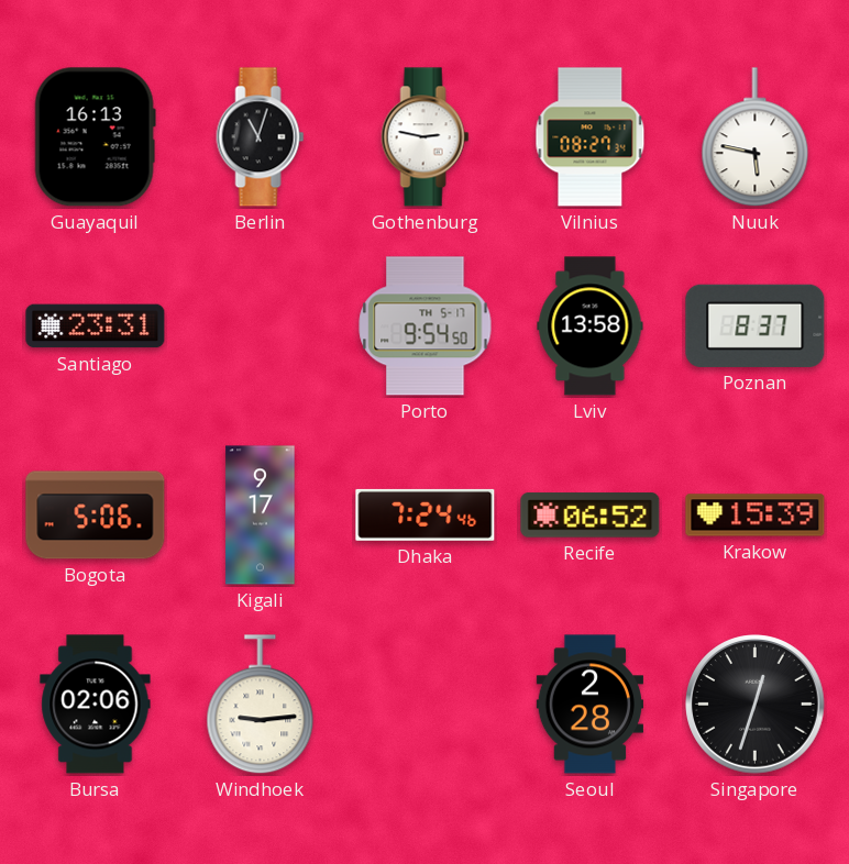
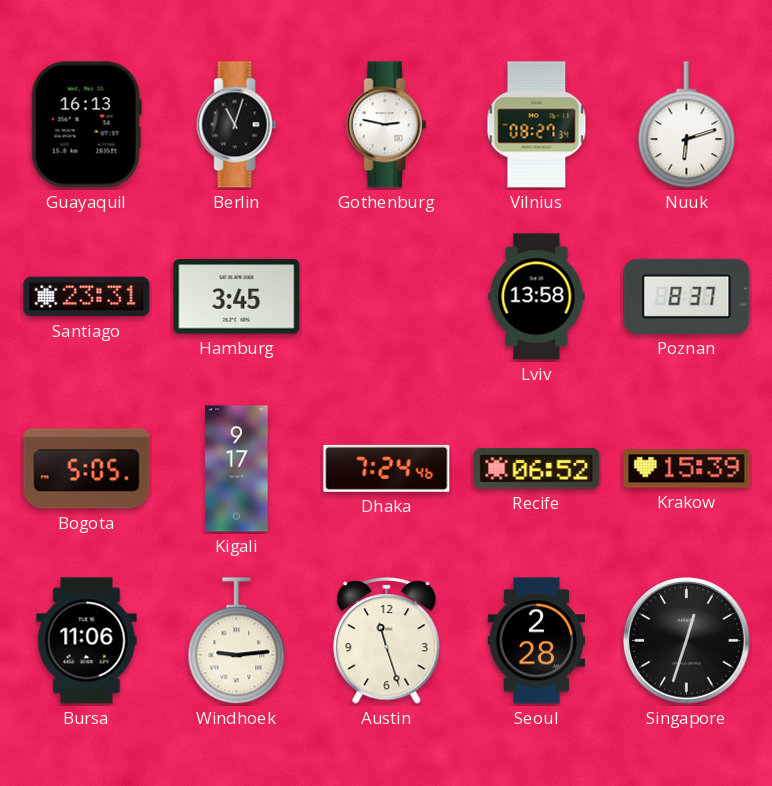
Nuuk: 5:47 -> 6:12 (687, 125)
Hamburg: none -> 3:45 (237, 297)
Porto: 9:54 -> none (426, 326)
Bogota: 5:06 -> 5:05 (87, 469)
Bursa: 02:06 -> 11:06 (87, 641)
Austin: none -> 11:27 (387, 641)
